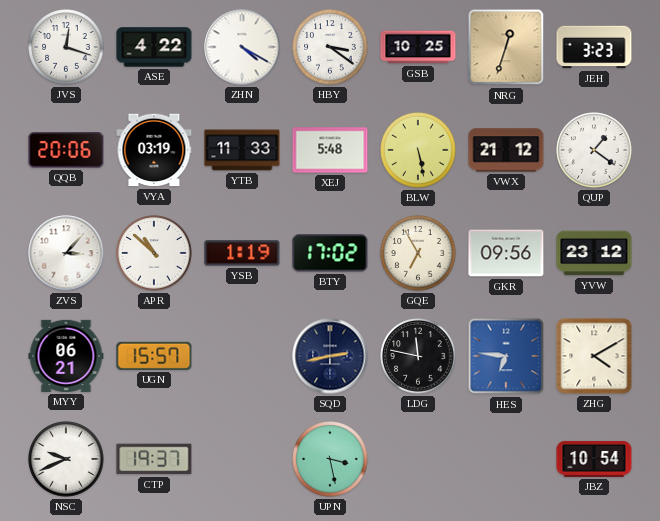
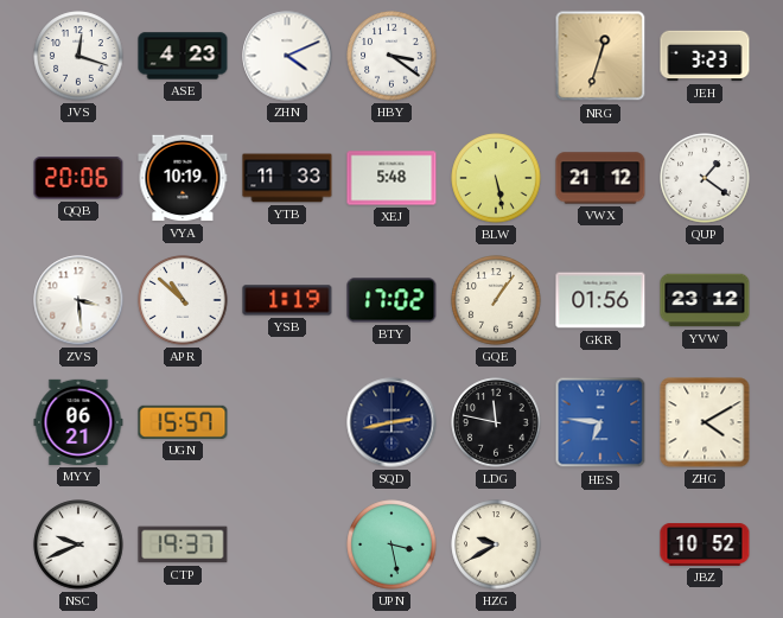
ASE: 4:22 -> 4:23 (183, 56)
ZHN: 4:20 -> 4:11 (287, 56)
GSB: 10:25 -> none (418, 47)
VYA: 03:19 -> 10:19 (183, 178)
ZVS: 3:07 -> 3:29 (78, 300)
GQE: 6:55 -> 1:06 (496, 300)
GKR: 09:56 -> 01:56 (600, 300)
HZG: none -> 9:40 (496, 544)
JBZ: 10:54 -> 10:52 (705, 544)
